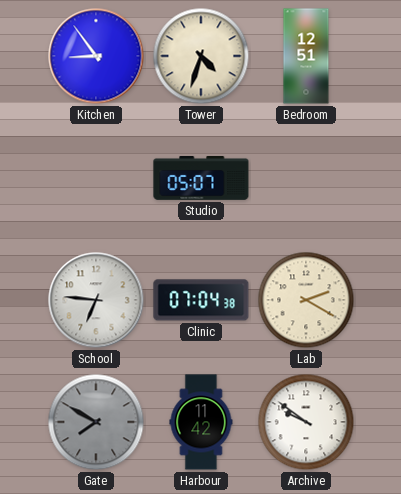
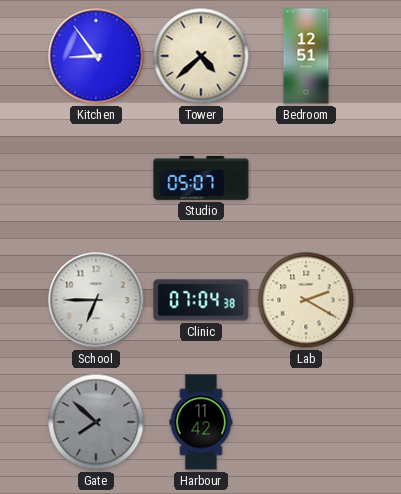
Tower: 4:33 -> 4:38 (201, 56)
School: 6:46 -> 6:45 (96, 300)
Gate: 7:50 -> 7:52 (96, 422)
Archive: 9:51 -> none (306, 422)
